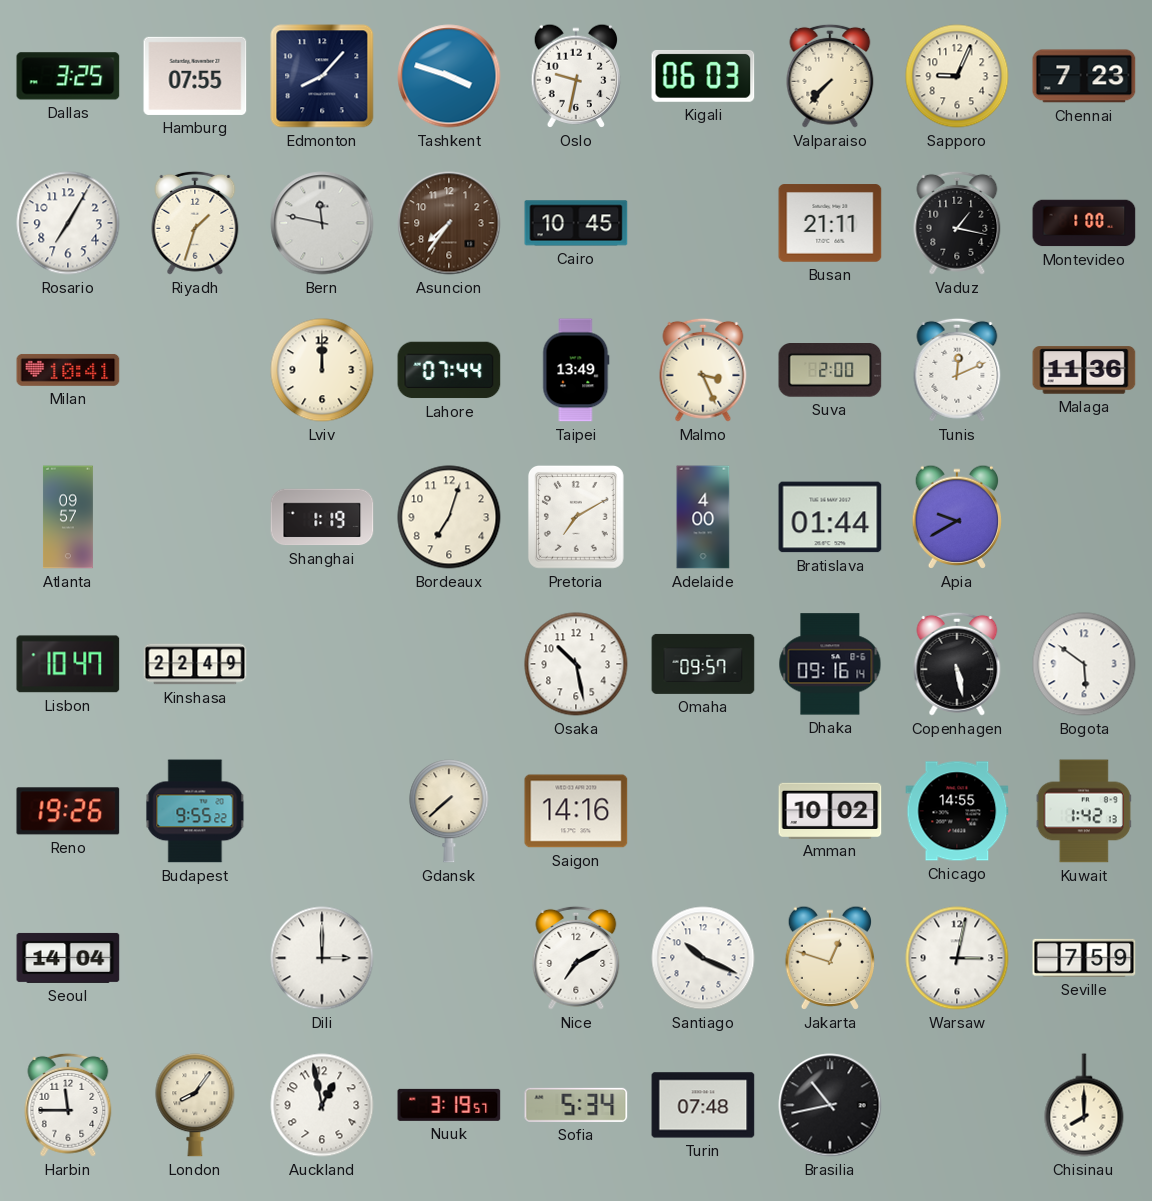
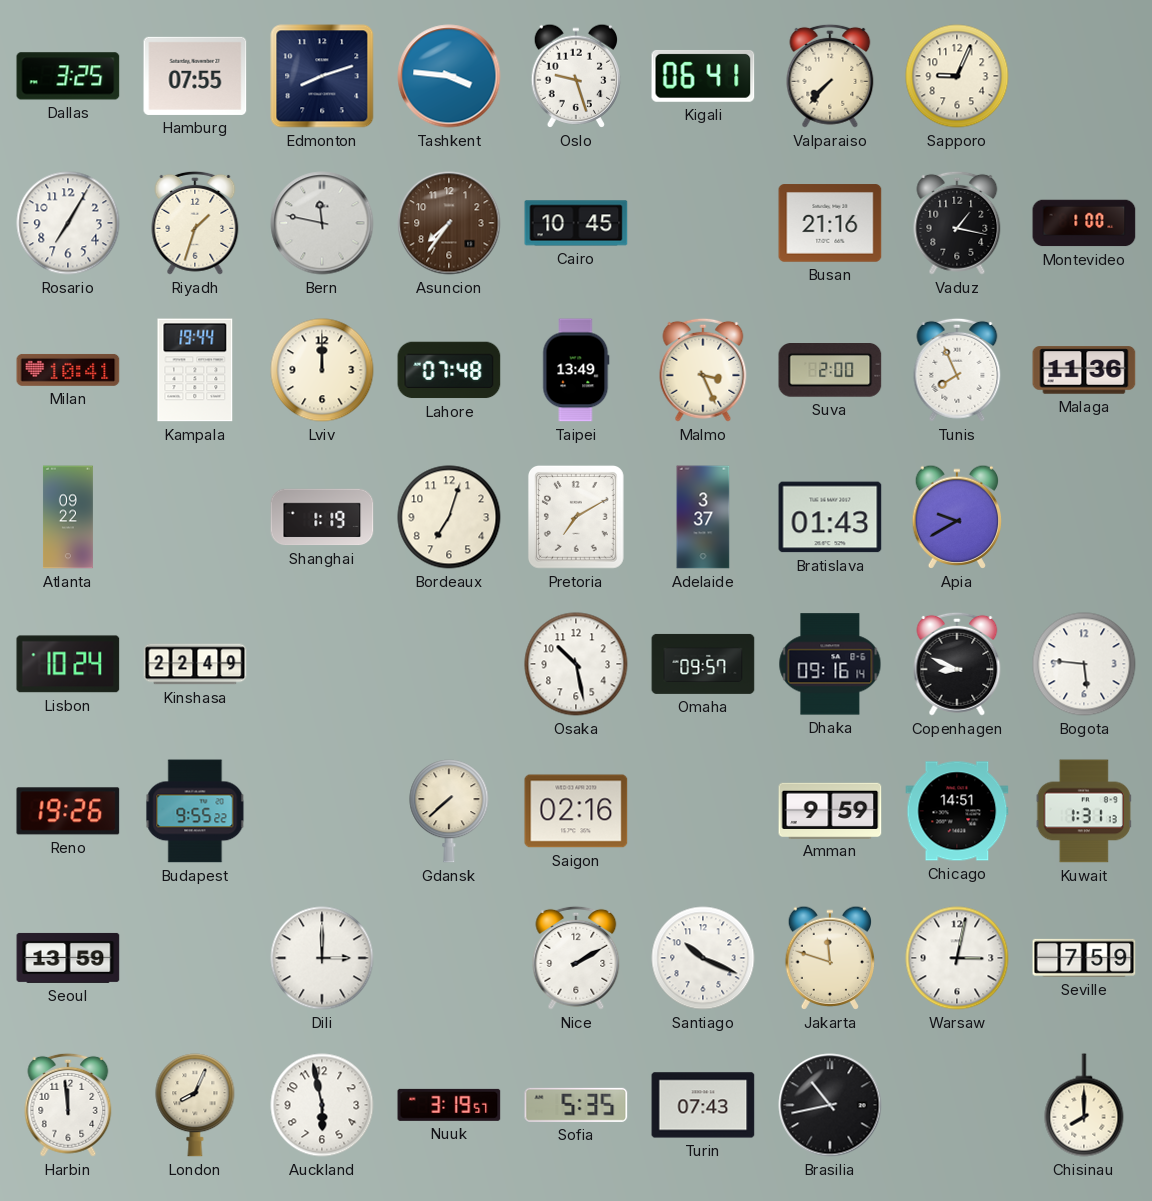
Edmonton: 8:07 -> 8:12 (322, 76)
Tashkent: 3:48 -> 3:46 (449, 76)
Oslo: 9:32 -> 9:27 (576, 76)
Kigali: 06:03 -> 06:41 (703, 76)
Chennai: 7:23 -> none (1084, 76)
Busan: 21:11 -> 21:16 (830, 223)
Kampala: none -> 19:44 (195, 370)
Lahore: 07:44 -> 07:48 (449, 370)
Tunis: 12:11 -> 7:56 (957, 370)
Atlanta: 09:57 -> 09:22 (68, 517)
Adelaide: 4:00 -> 3:37 (703, 517)
Bratislava: 01:44 -> 01:43 (830, 517)
Lisbon: 10:47 -> 10:24 (68, 664)
Copenhagen: 5:28 -> 8:49 (957, 664)
Bogota: 5:51 -> 5:46 (1084, 664)
Saigon: 14:16 -> 02:16 (576, 811)
Amman: 10:02 -> 9:59 (830, 810)
Chicago: 14:55 -> 14:51 (957, 811)
Kuwait: 1:42 -> 1:31 (1084, 811)
Seoul: 14:04 -> 13:59 (68, 958)
Nice: 7:10 -> 2:10 (576, 958)
Jakarta: 12:48 -> 11:48 (830, 958)
Harbin: 11:45 -> 11:59 (68, 1105)
London: 8:06 -> 8:04 (195, 1105)
Auckland: 12:58 -> 5:58 (322, 1105)
Sofia: 5:34 -> 5:35 (576, 1105)
Turin: 07:48 -> 07:43 (703, 1105)
